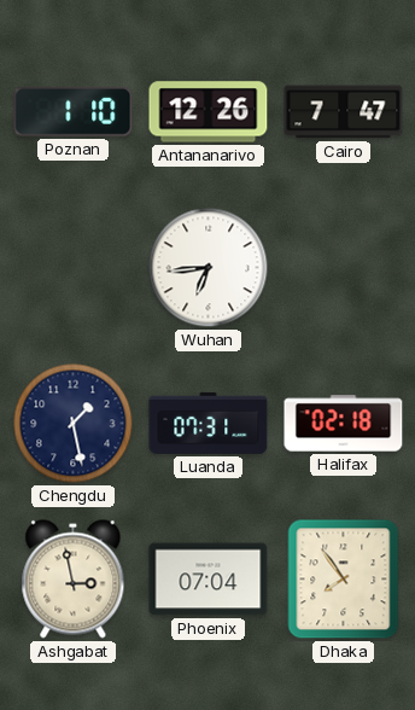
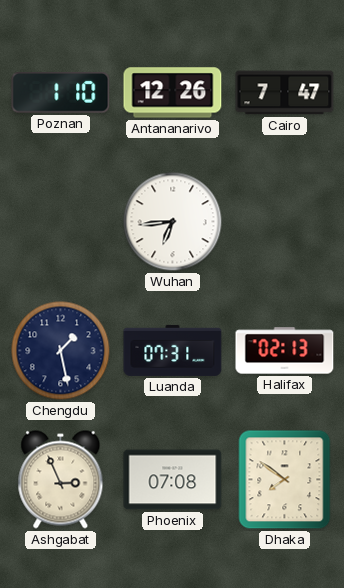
Halifax: 02:18 -> 02:13 (285, 351)
Ashgabat: 2:58 -> 2:56 (61, 480)
Phoenix: 07:04 -> 07:08 (173, 480)
Dhaka: 7:54 -> 7:51 (285, 480)
